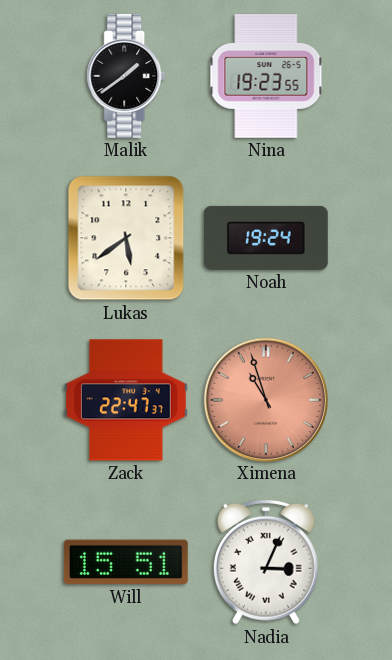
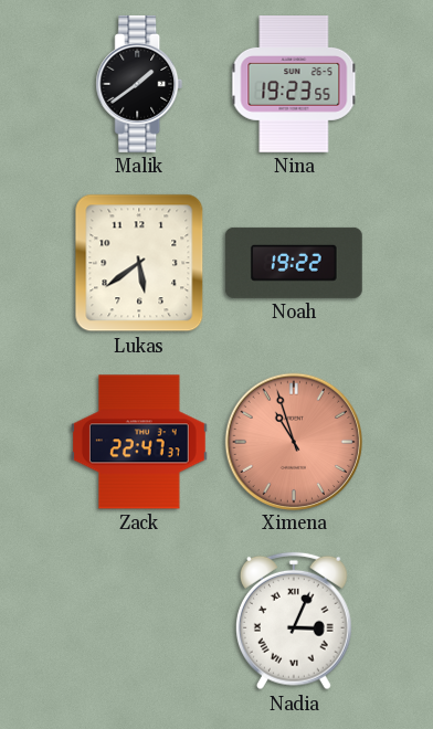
Noah: 19:24 -> 19:22 (294, 263)
Will: 15:51 -> none (126, 562)
